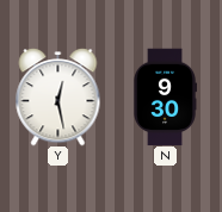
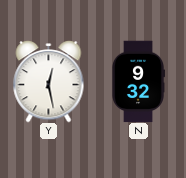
N: 9:30 -> 9:32 (137, 81)
